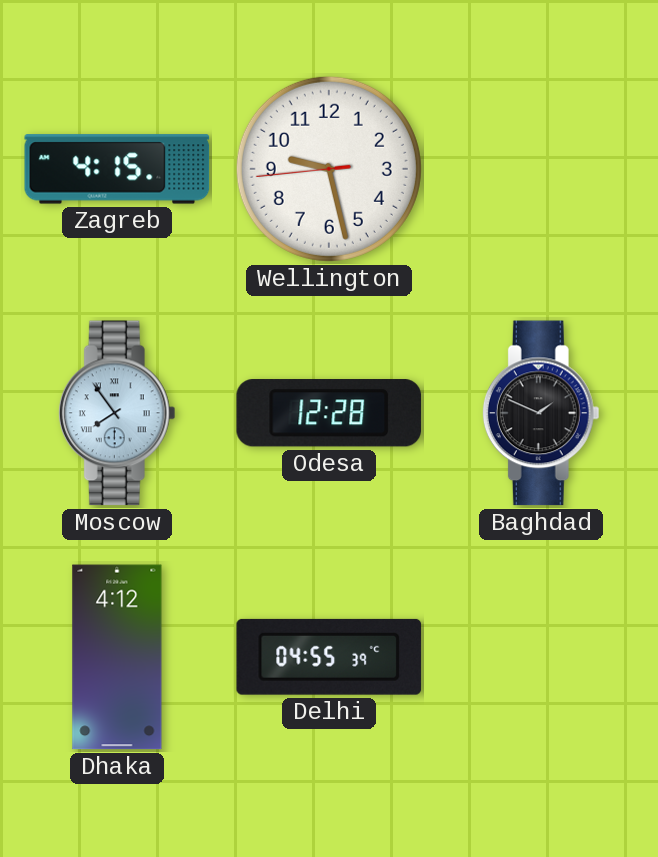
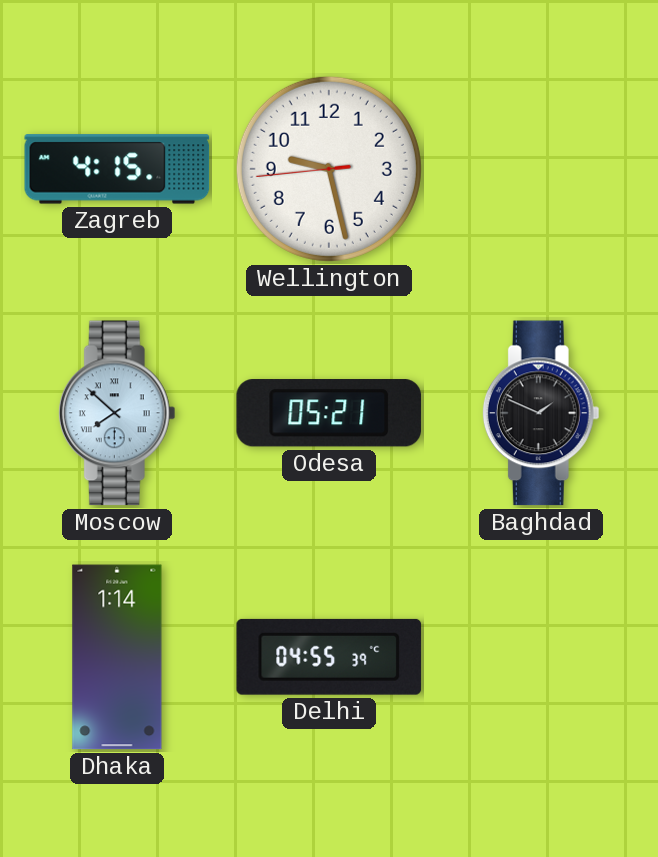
Moscow: 7:54 -> 7:52 (117, 413)
Odesa: 12:28 -> 05:21 (329, 413)
Dhaka: 4:12 -> 1:14 (117, 657)
